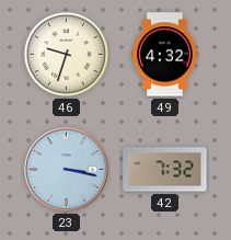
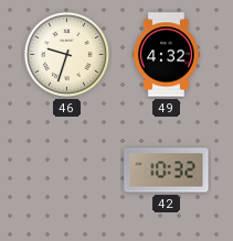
23: 3:17 -> none (67, 170)
42: 7:32 -> 10:32 (167, 171)
